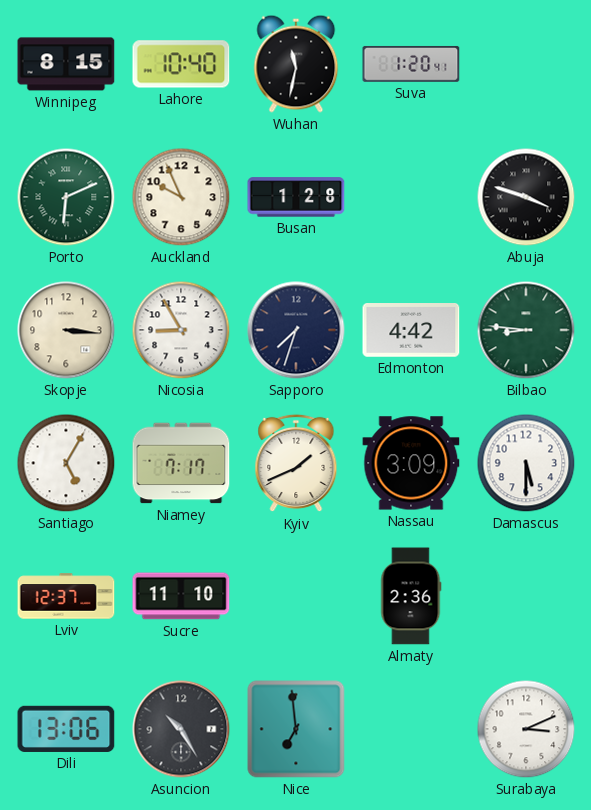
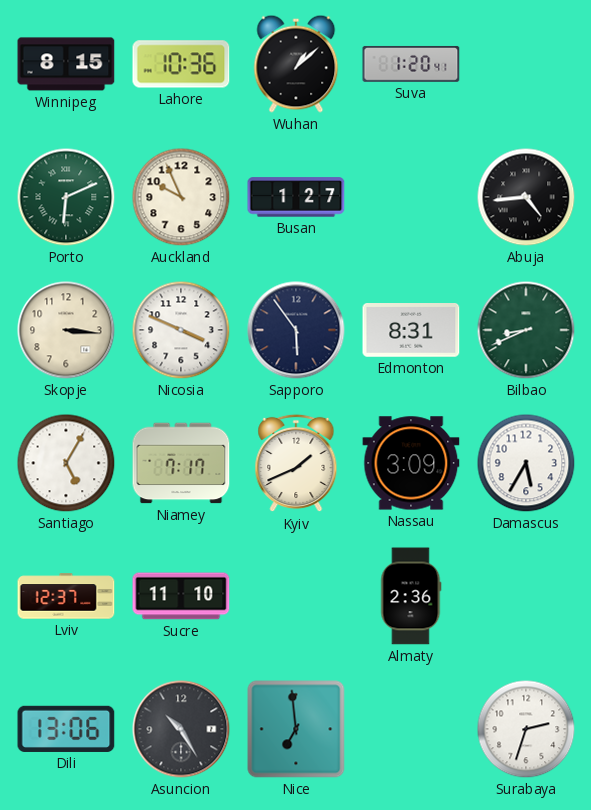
Lahore: 10:40 -> 10:36 (181, 64)
Wuhan: 11:32 -> 1:08 (296, 64)
Busan: 1:28 -> 1:27 (296, 197)
Abuja: 3:48 -> 4:44 (526, 197)
Nicosia: 8:55 -> 3:49 (181, 330)
Sapporo: 7:33 -> 5:54 (296, 330)
Edmonton: 4:42 -> 8:31 (411, 330)
Bilbao: 8:46 -> 8:41 (526, 330)
Damascus: 5:30 -> 5:35 (526, 463)
Surabaya: 3:11 -> 2:33 (526, 729)
